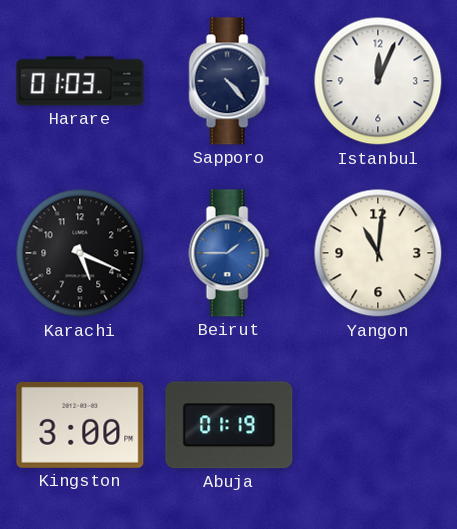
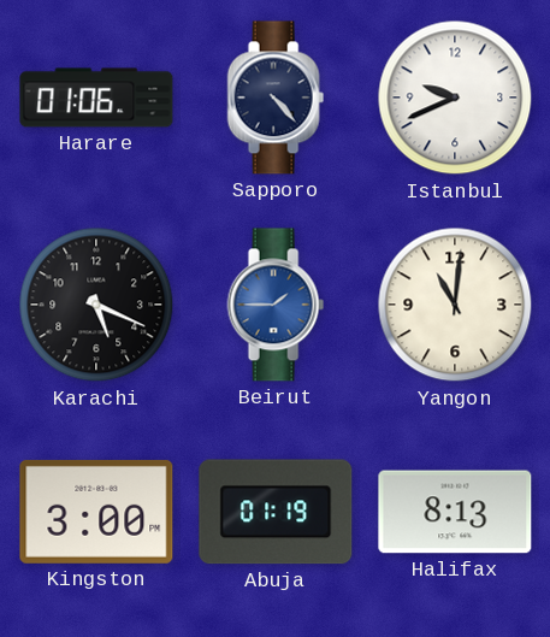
Harare: 01:03 -> 01:06 (96, 98)
Istanbul: 12:04 -> 9:41 (455, 98)
Halifax: none -> 8:13 (455, 512)
